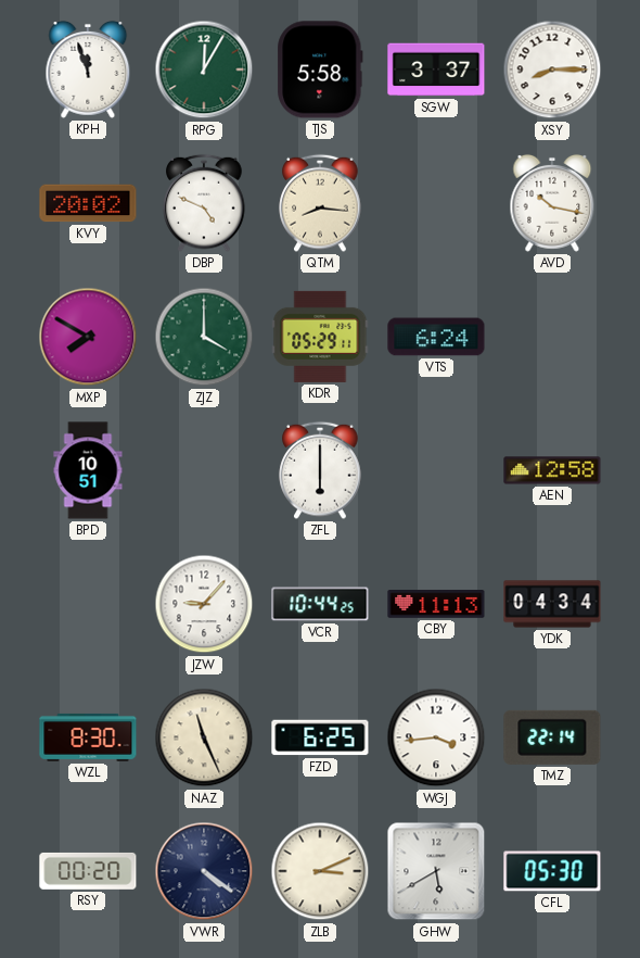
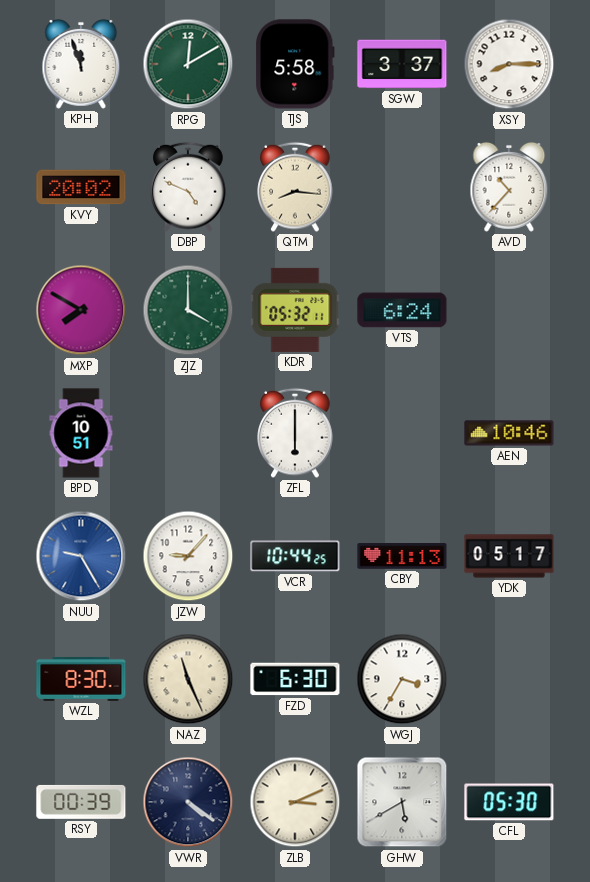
RPG: 12:05 -> 12:10 (188, 64)
AVD: 10:17 -> 10:37 (509, 187)
KDR: 05:29 -> 05:32 (295, 310)
AEN: 12:58 -> 10:46 (509, 433)
NUU: none -> 9:25 (81, 556)
YDK: 04:34 -> 05:17 (509, 556)
FZD: 6:25 -> 6:30 (295, 679)
WGJ: 3:44 -> 3:35 (402, 679)
TMZ: 22:14 -> none (552, 738)
RSY: 00:20 -> 00:39 (81, 802)
